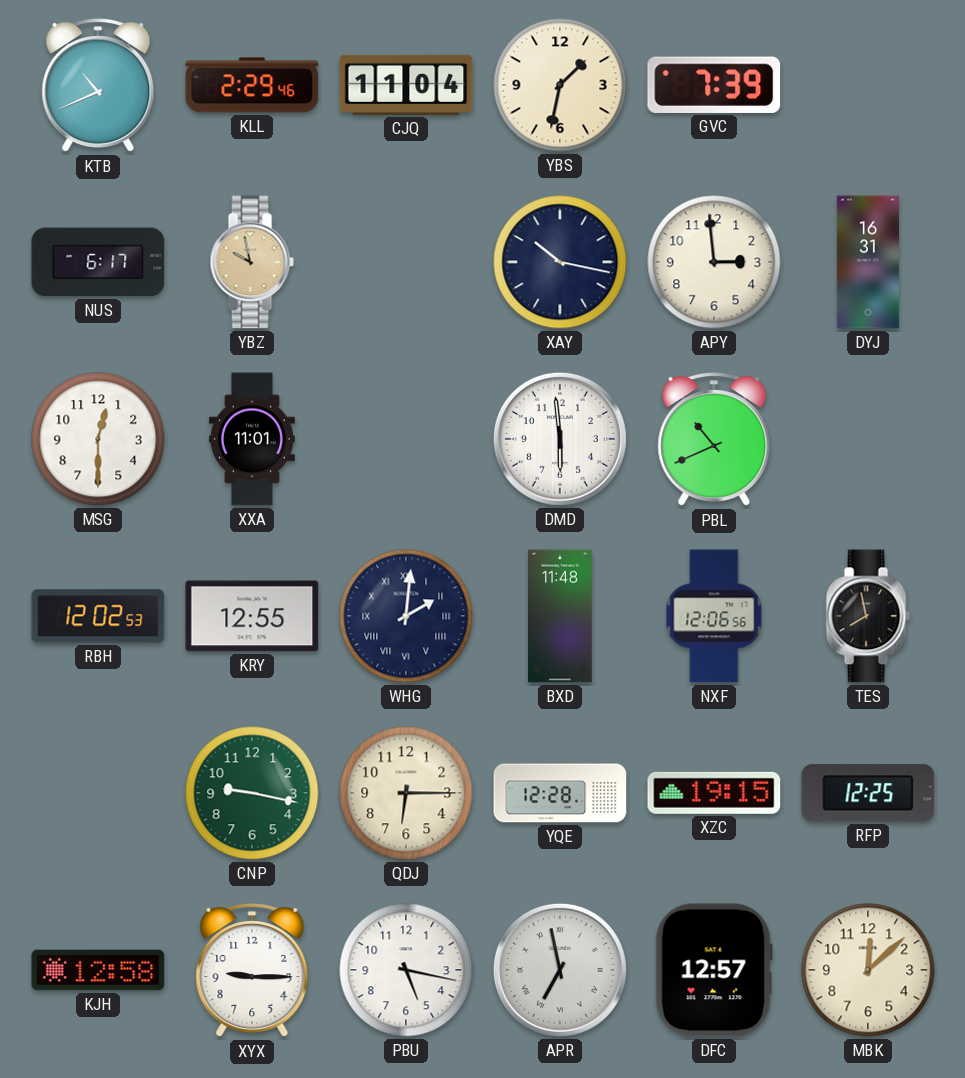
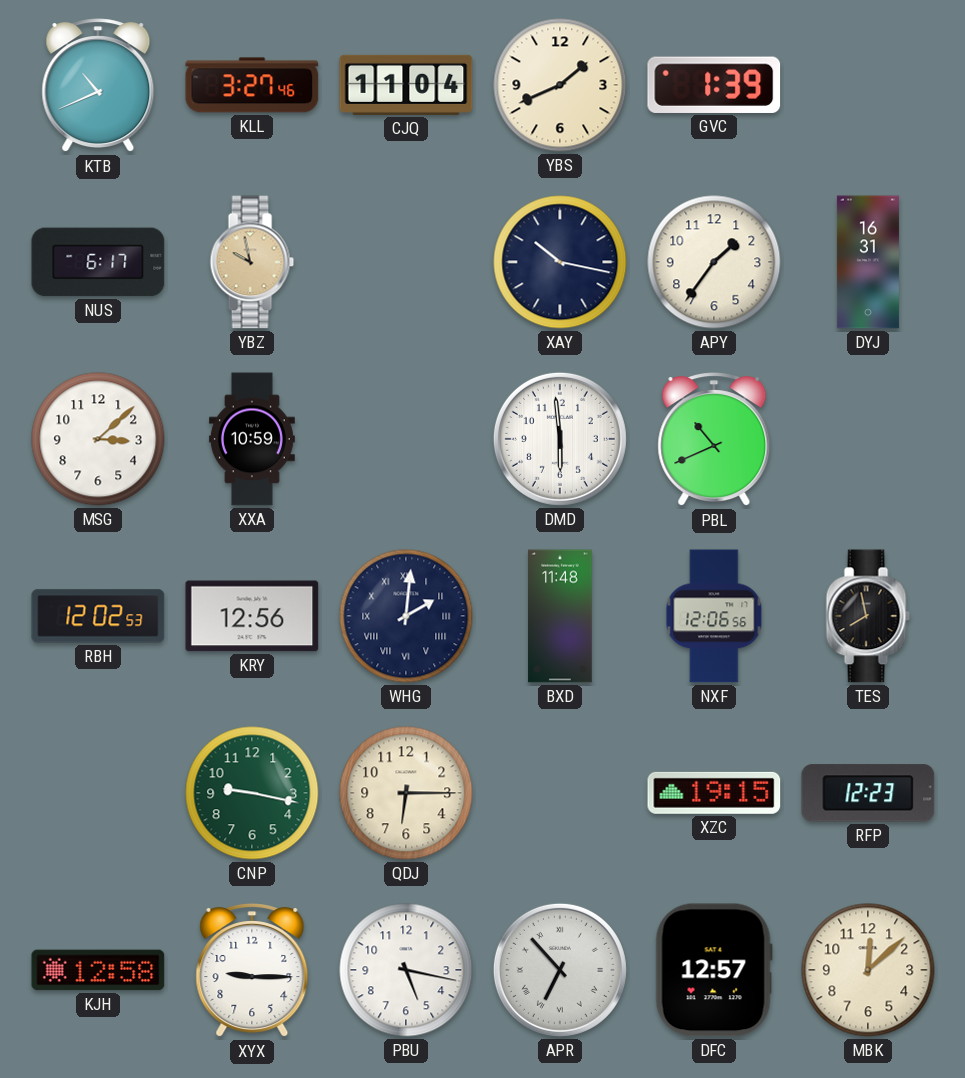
KLL: 2:29 -> 3:27 (252, 85)
YBS: 1:32 -> 1:41 (560, 85)
GVC: 7:39 -> 1:39 (714, 85)
APY: 2:59 -> 1:36 (714, 262)
MSG: 12:30 -> 3:08 (98, 439)
XXA: 11:01 -> 10:59 (252, 439)
KRY: 12:55 -> 12:56 (252, 616)
YQE: 12:28 -> none (560, 793)
RFP: 12:25 -> 12:23 (868, 793)
APR: 6:58 -> 6:53 (560, 970)
